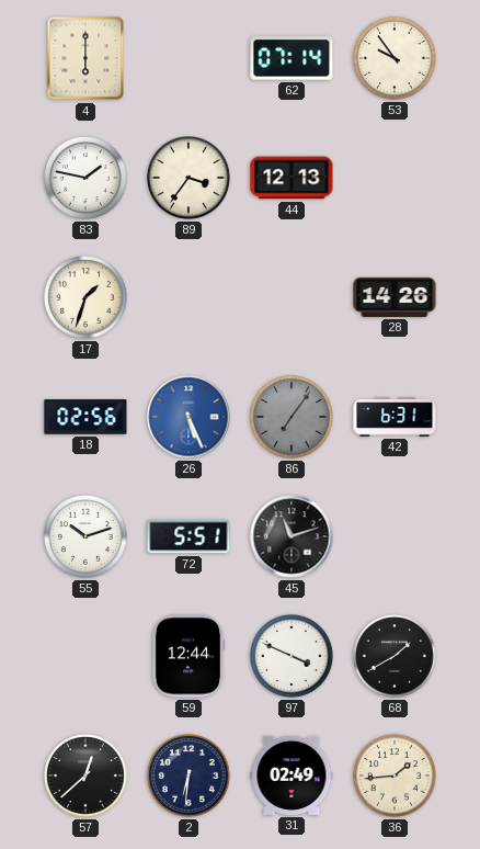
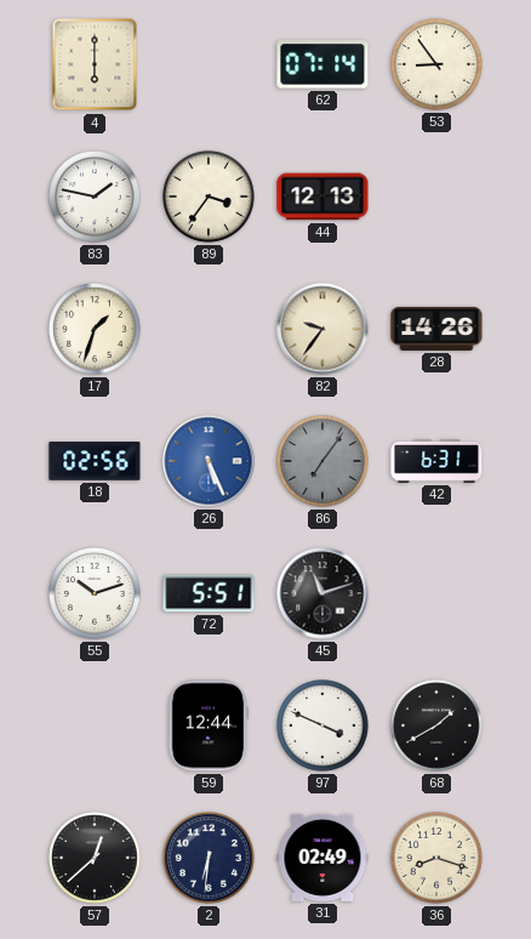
53: 9:54 -> 8:54 (438, 66)
82: none -> 9:36 (322, 329)
36: 1:44 -> 8:18 (438, 859)
